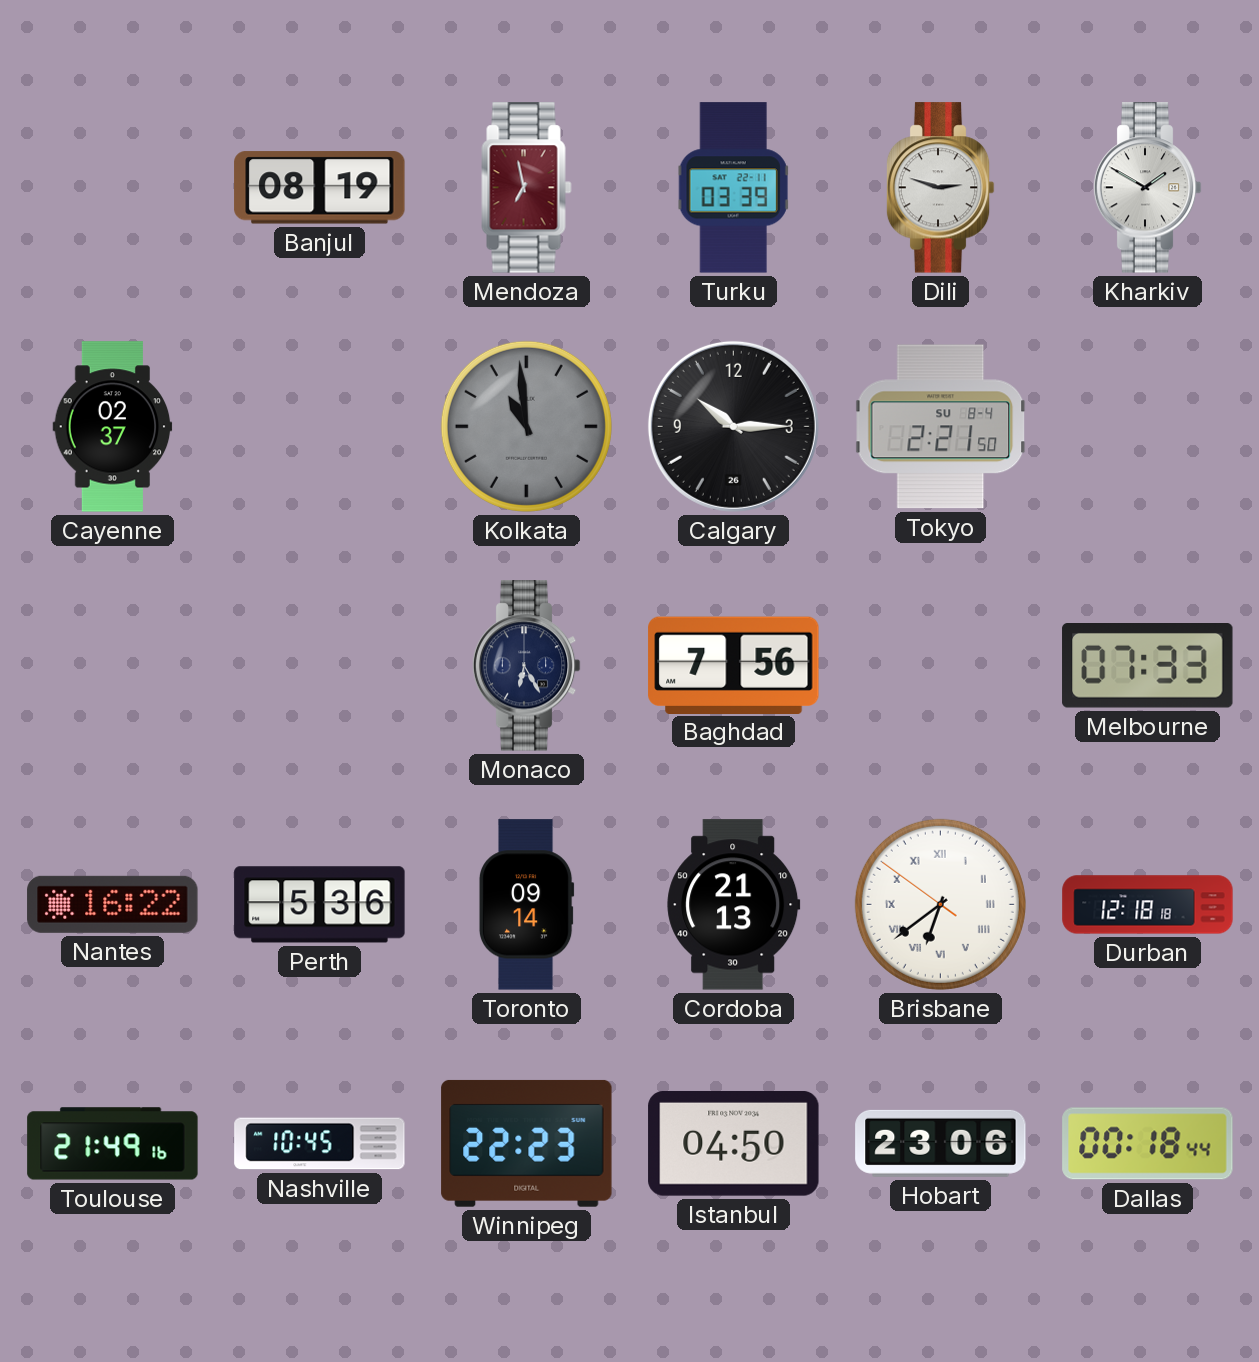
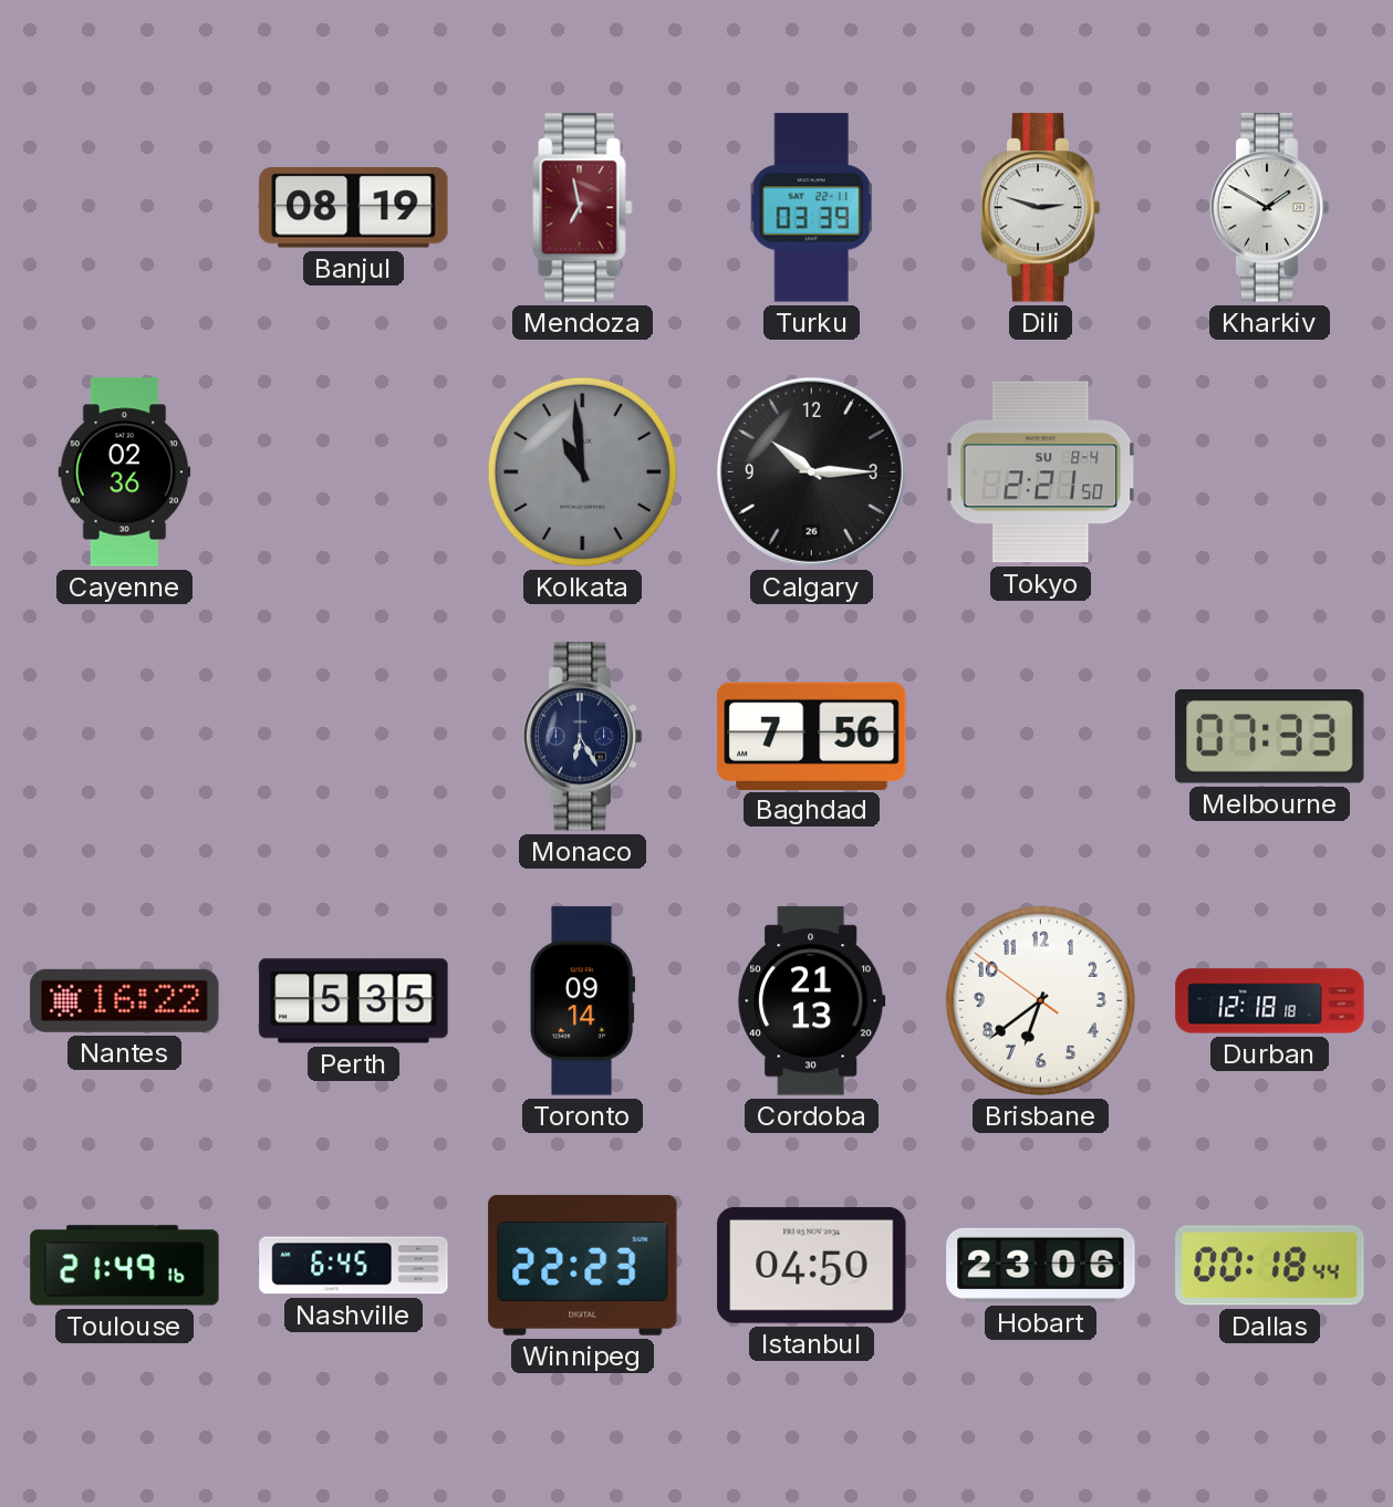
Cayenne: 02:37 -> 02:36 (125, 472)
Perth: 5:36 -> 5:35 (354, 1001)
Brisbane numerals: Roman -> Arabic (1040, 1000)
Nashville: 10:45 -> 6:45 (354, 1266)
